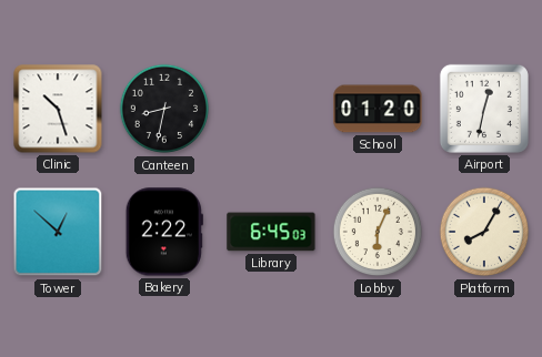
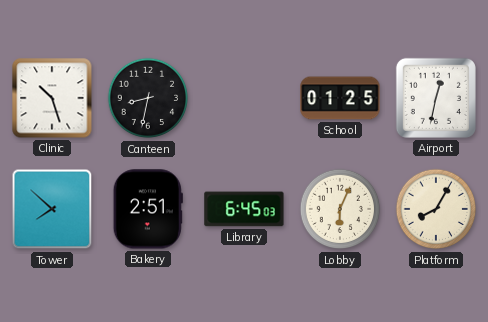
School: 01:20 -> 01:25 (340, 98)
Tower: 12:52 -> 7:52 (52, 209)
Bakery: 2:22 -> 2:51 (148, 209)
